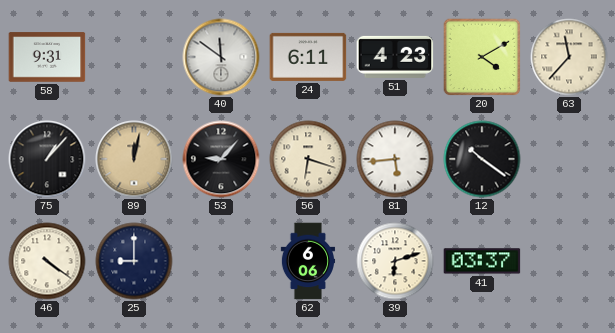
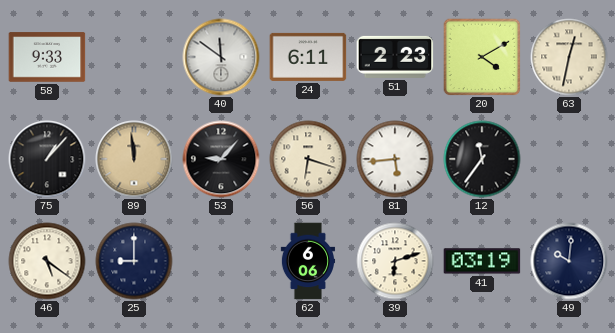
58: 9:31 -> 9:33 (47, 57)
51: 4:23 -> 2:23 (395, 57)
63: 11:37 -> 12:32 (569, 57)
89: 12:02 -> 11:59 (134, 159)
12: 10:21 -> 11:36 (482, 159)
46: 4:21 -> 5:21 (47, 261)
41: 03:37 -> 03:19 (482, 261)
49: none -> 10:01 (569, 261)
